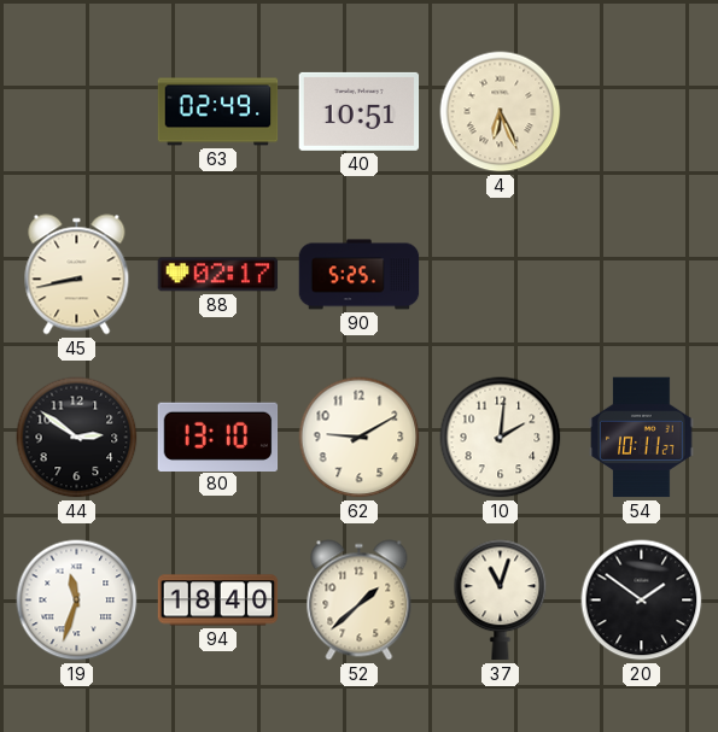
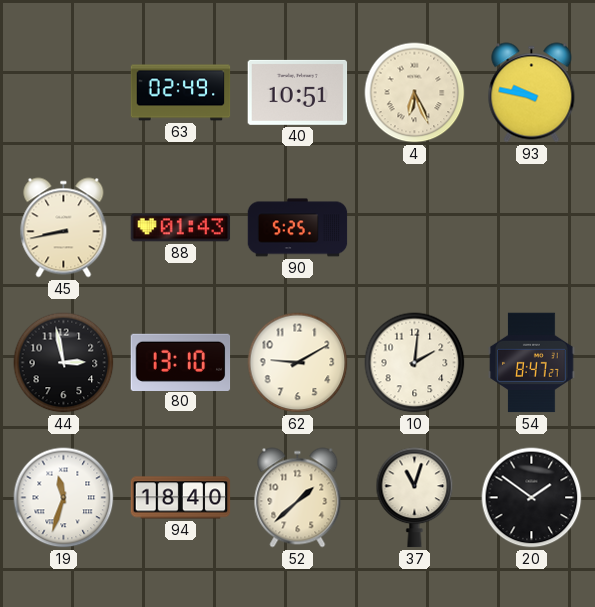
93: none -> 9:47 (532, 93)
88: 02:17 -> 01:43 (181, 228)
44: 2:51 -> 2:58 (64, 363)
54: 10:11 -> 8:47 (532, 363)
